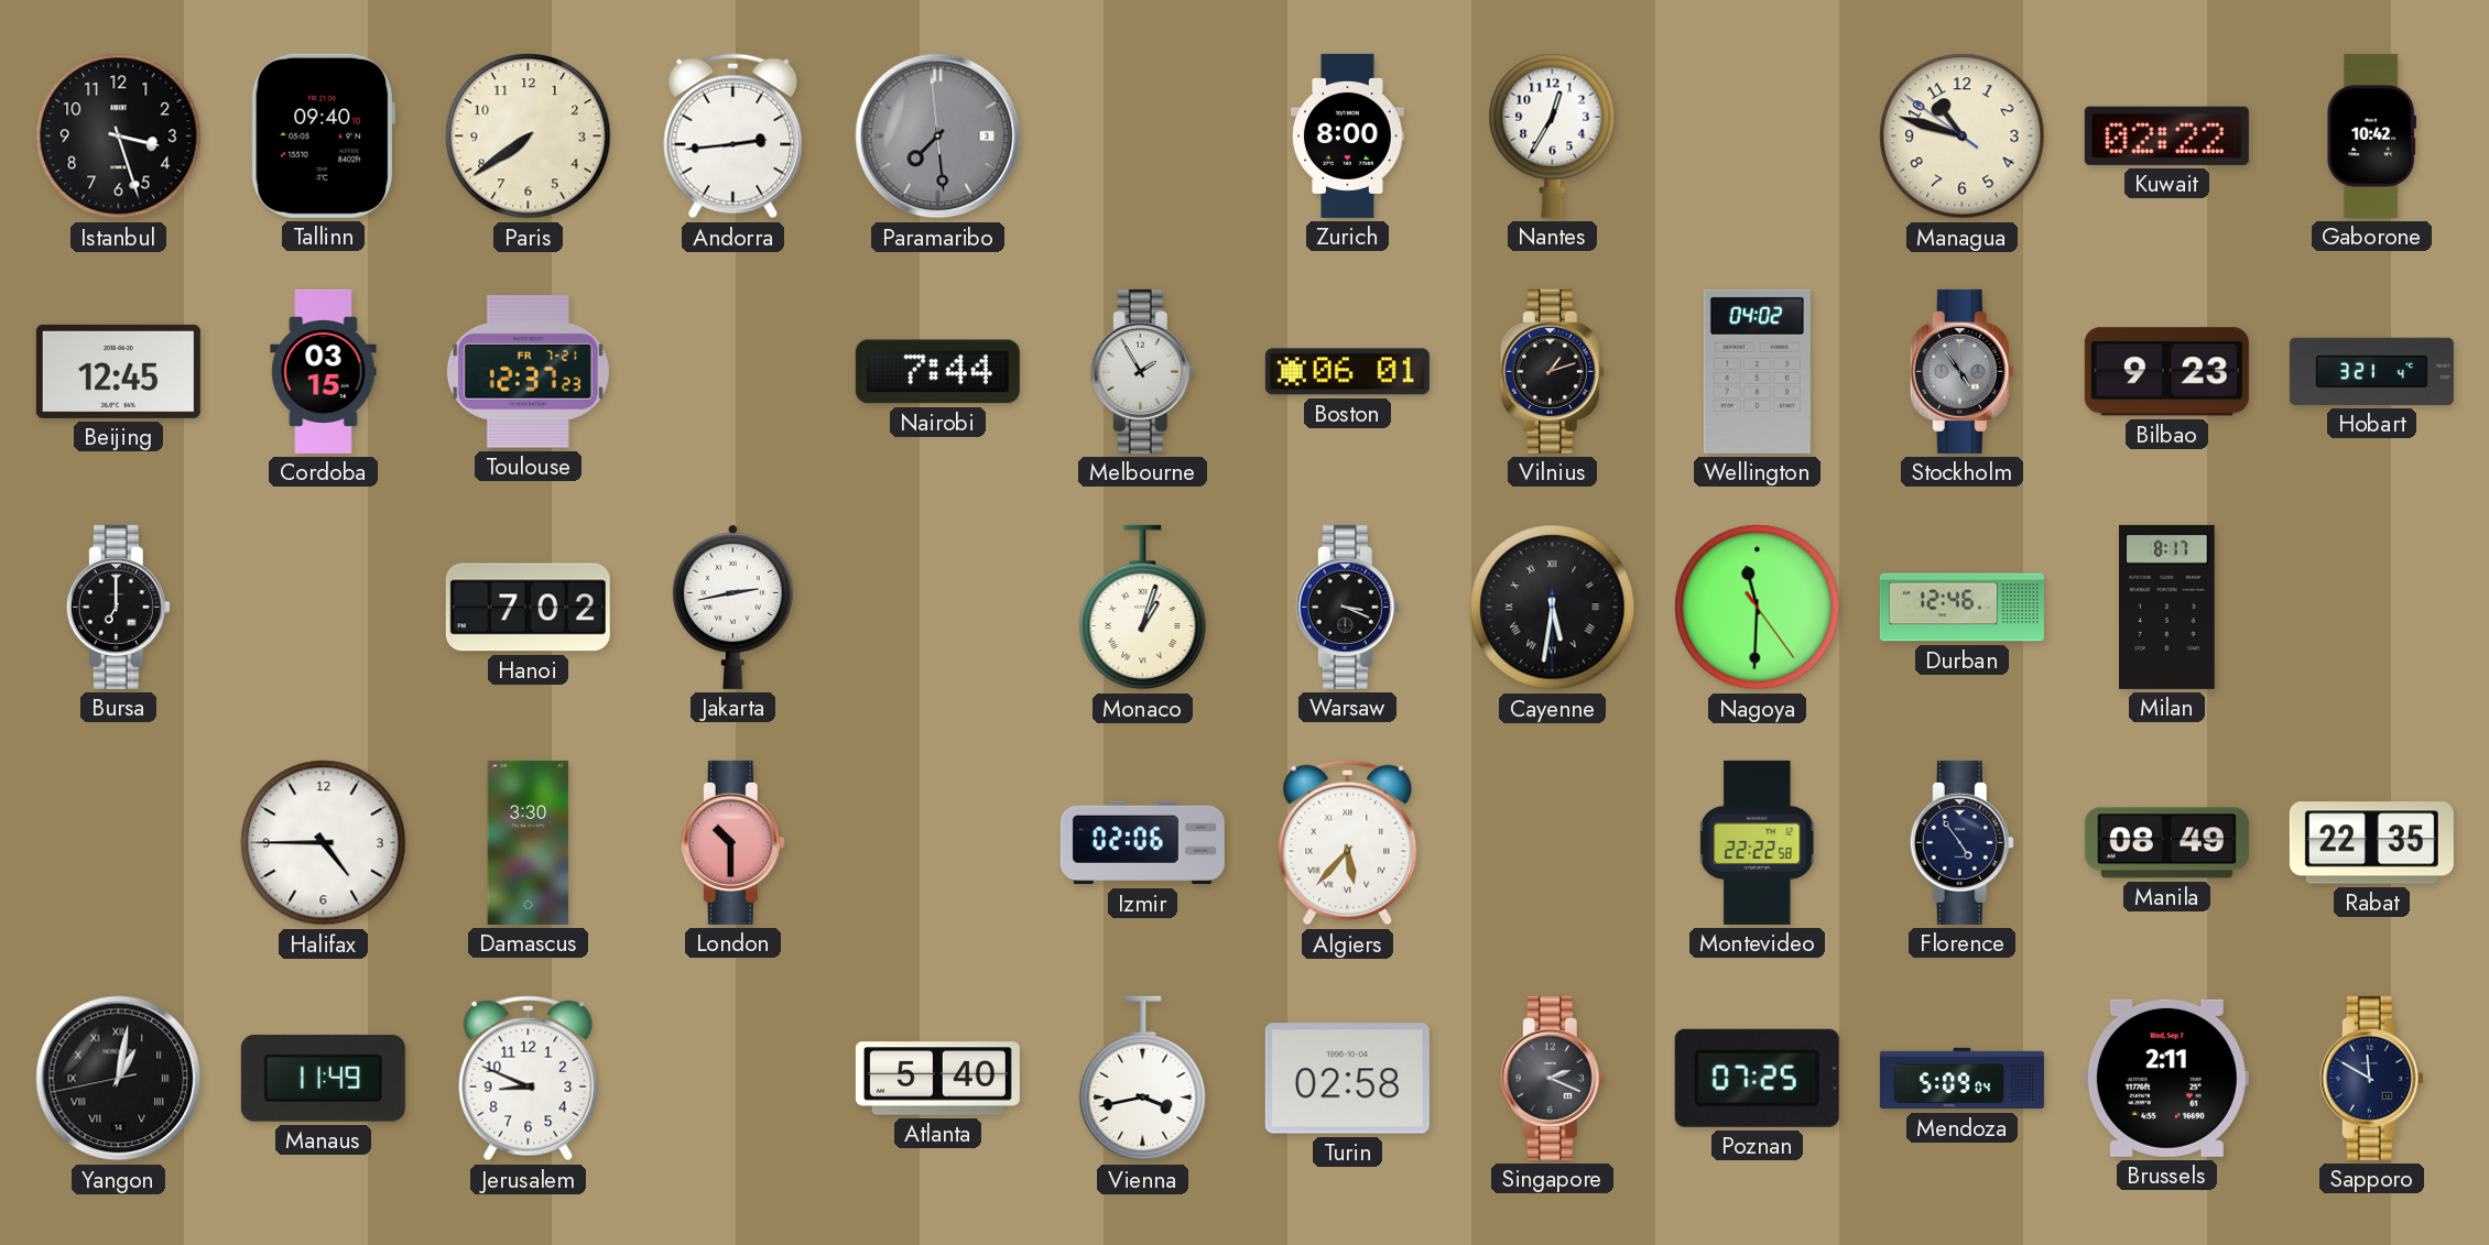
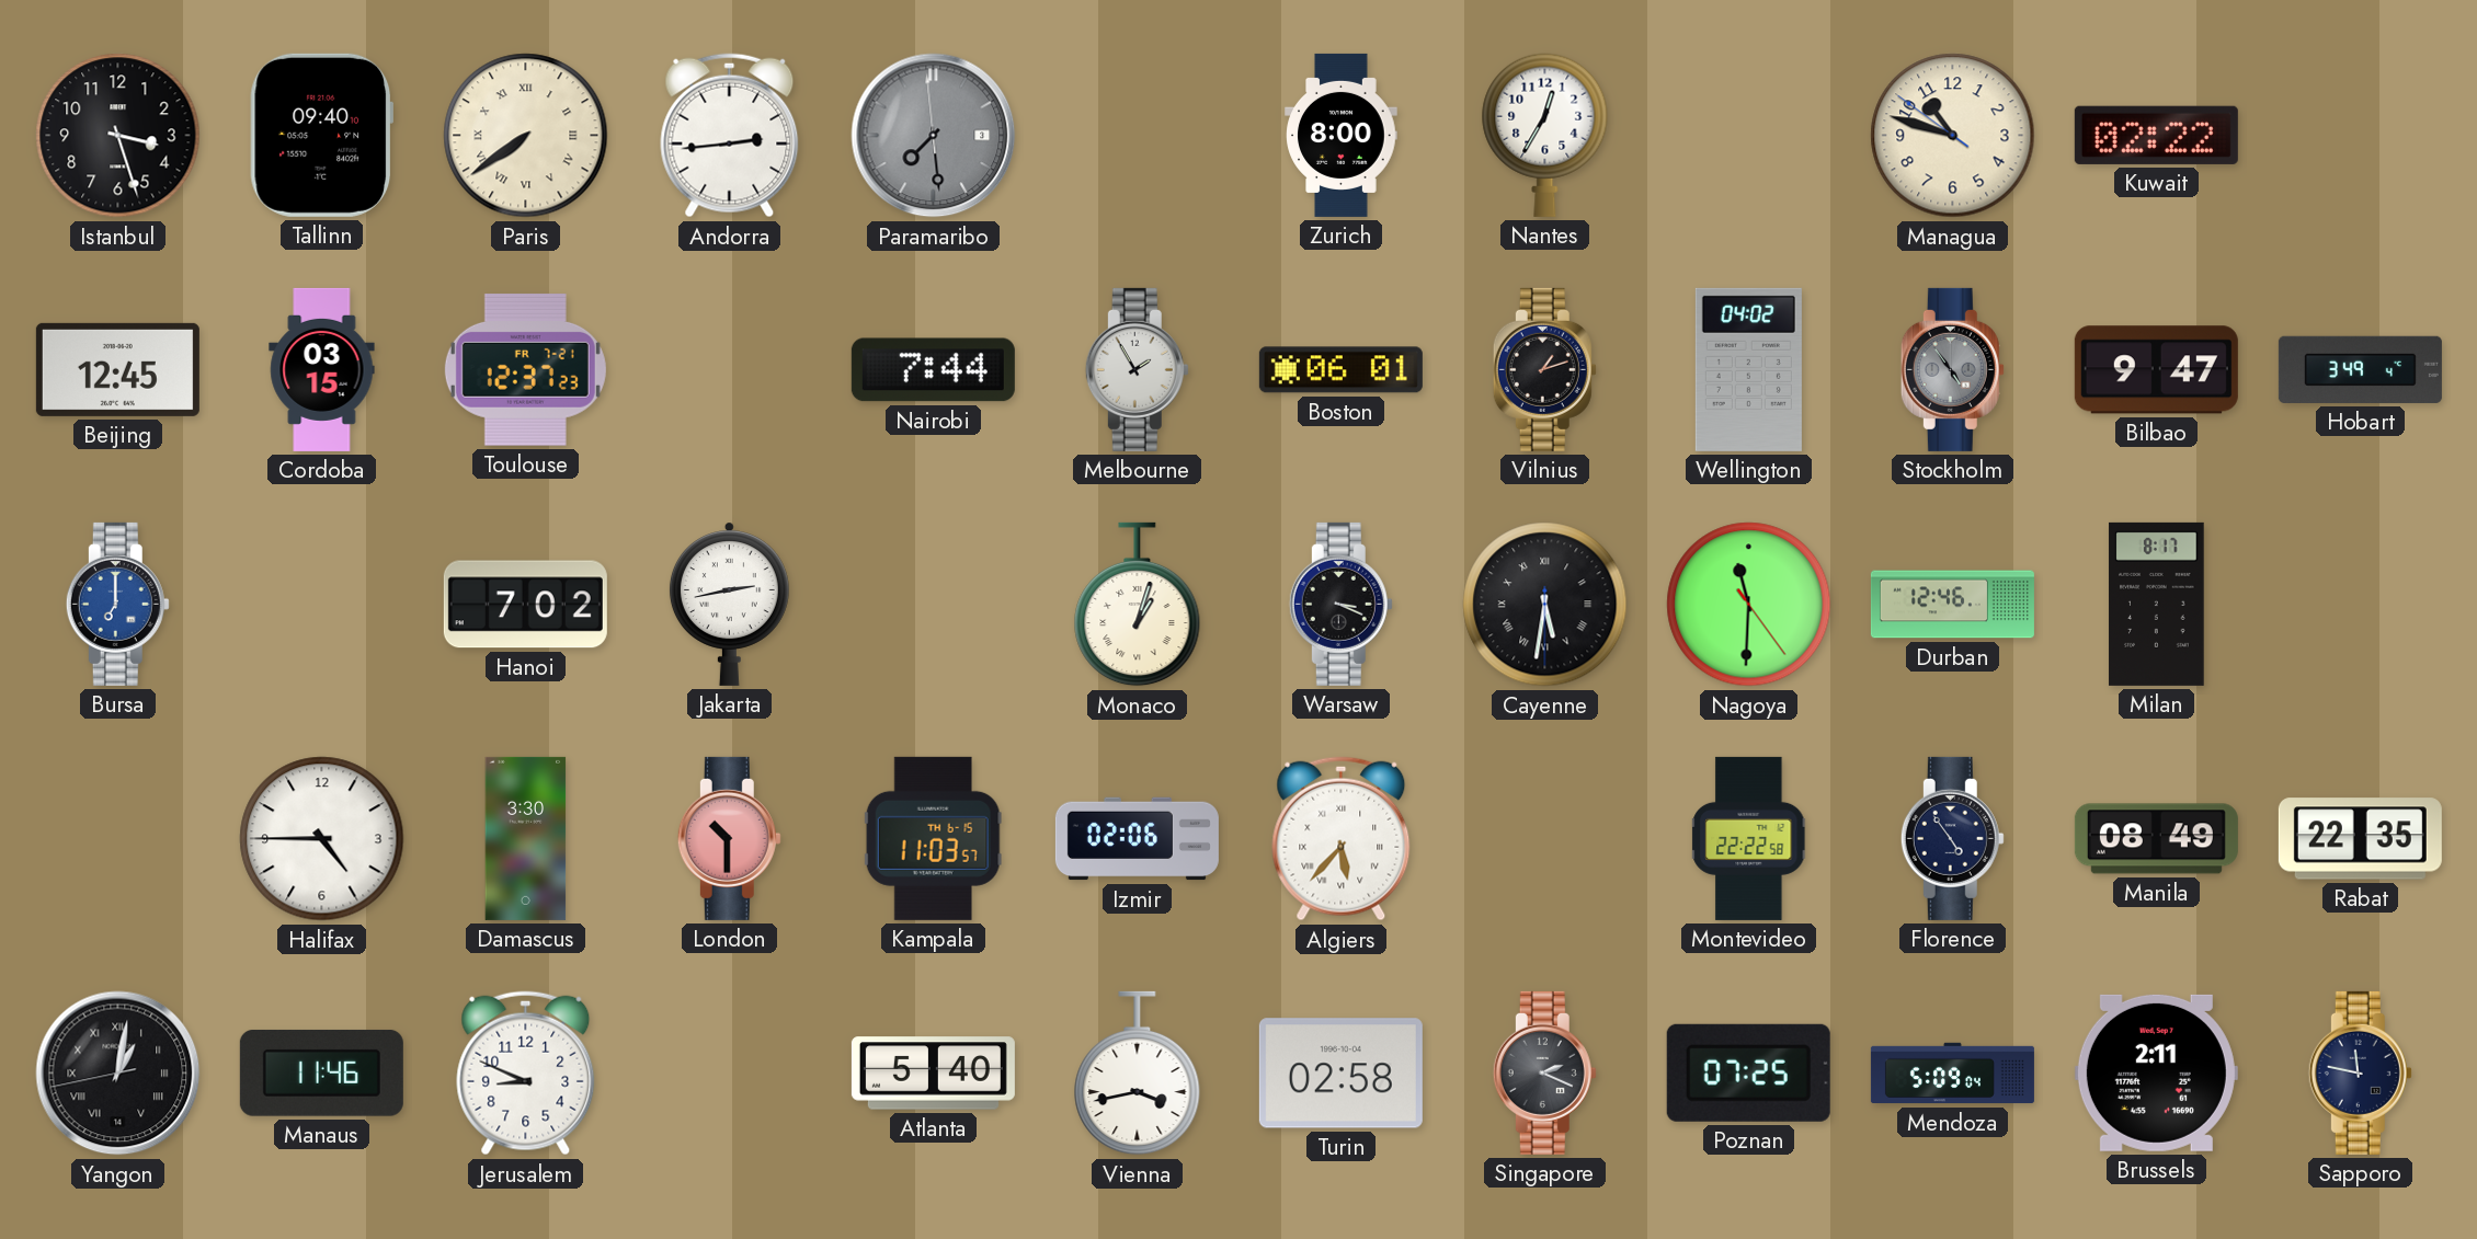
Paris numerals: Arabic -> Roman (526, 136)
Gaborone: 10:42 -> none (2372, 135)
Bilbao: 9:23 -> 9:47 (2156, 370)
Hobart: 3:21 -> 3:49 (2360, 369)
Bursa dial: black -> blue (117, 604)
Kampala: none -> 11:03 (933, 838)
Manaus: 11:49 -> 11:46 (321, 1074)
Sapporo: 11:50 -> 11:47 (2360, 1072)
